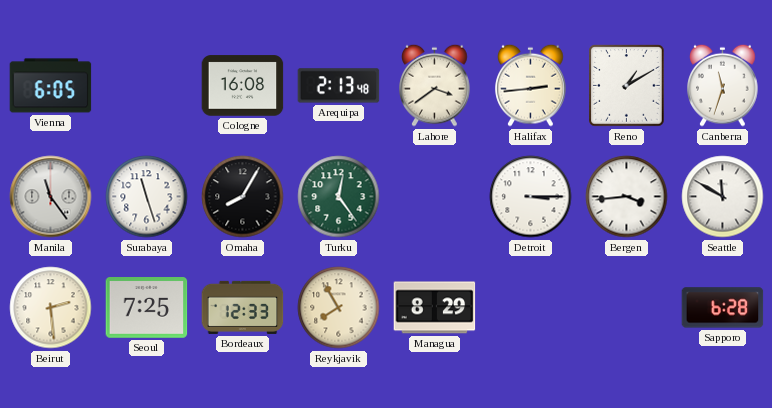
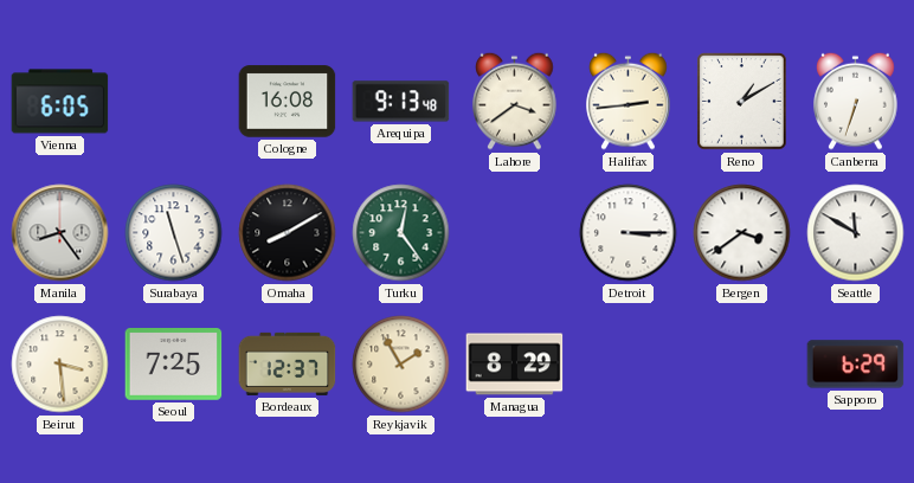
Arequipa: 2:13 -> 9:13 (401, 102)
Canberra: 11:33 -> 6:33 (856, 101)
Manila: 11:24 -> 8:24 (60, 233)
Omaha: 8:05 -> 8:10 (288, 233)
Bergen: 3:44 -> 3:39 (742, 233)
Beirut: 2:29 -> 3:29 (60, 365)
Bordeaux: 12:33 -> 12:37 (288, 363)
Reykjavik: 7:55 -> 1:55 (401, 365)
Sapporo: 6:28 -> 6:29 (856, 365)
